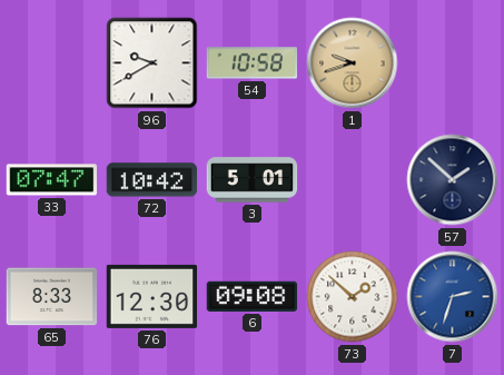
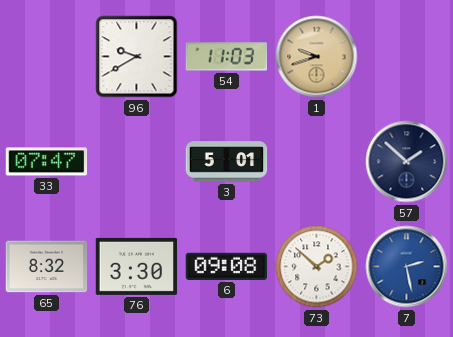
54: 10:58 -> 11:03 (227, 57)
72: 10:42 -> none (152, 180)
65: 8:33 -> 8:32 (47, 267)
76: 12:30 -> 3:30 (137, 266)
7: 2:33 -> 2:28 (407, 267)
